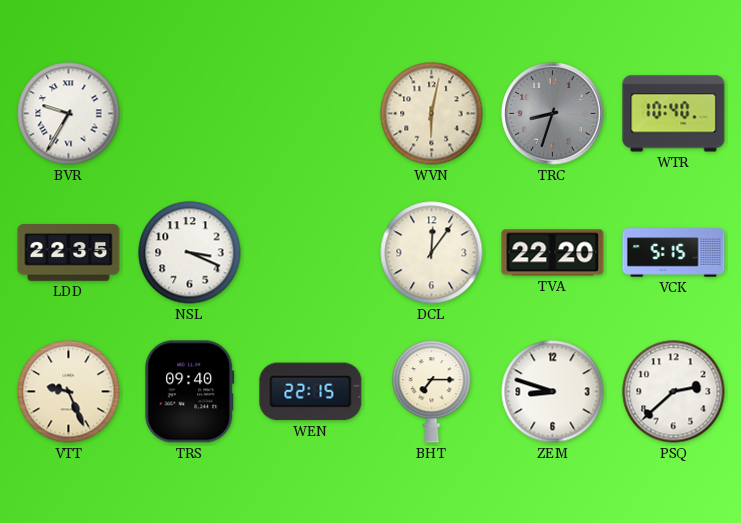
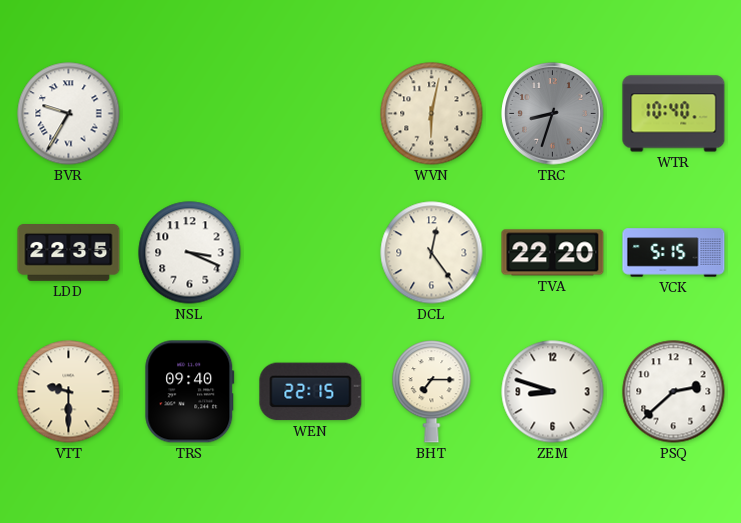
DCL: 12:06 -> 12:24 (432, 253)
VTT: 9:26 -> 9:30 (69, 392)
